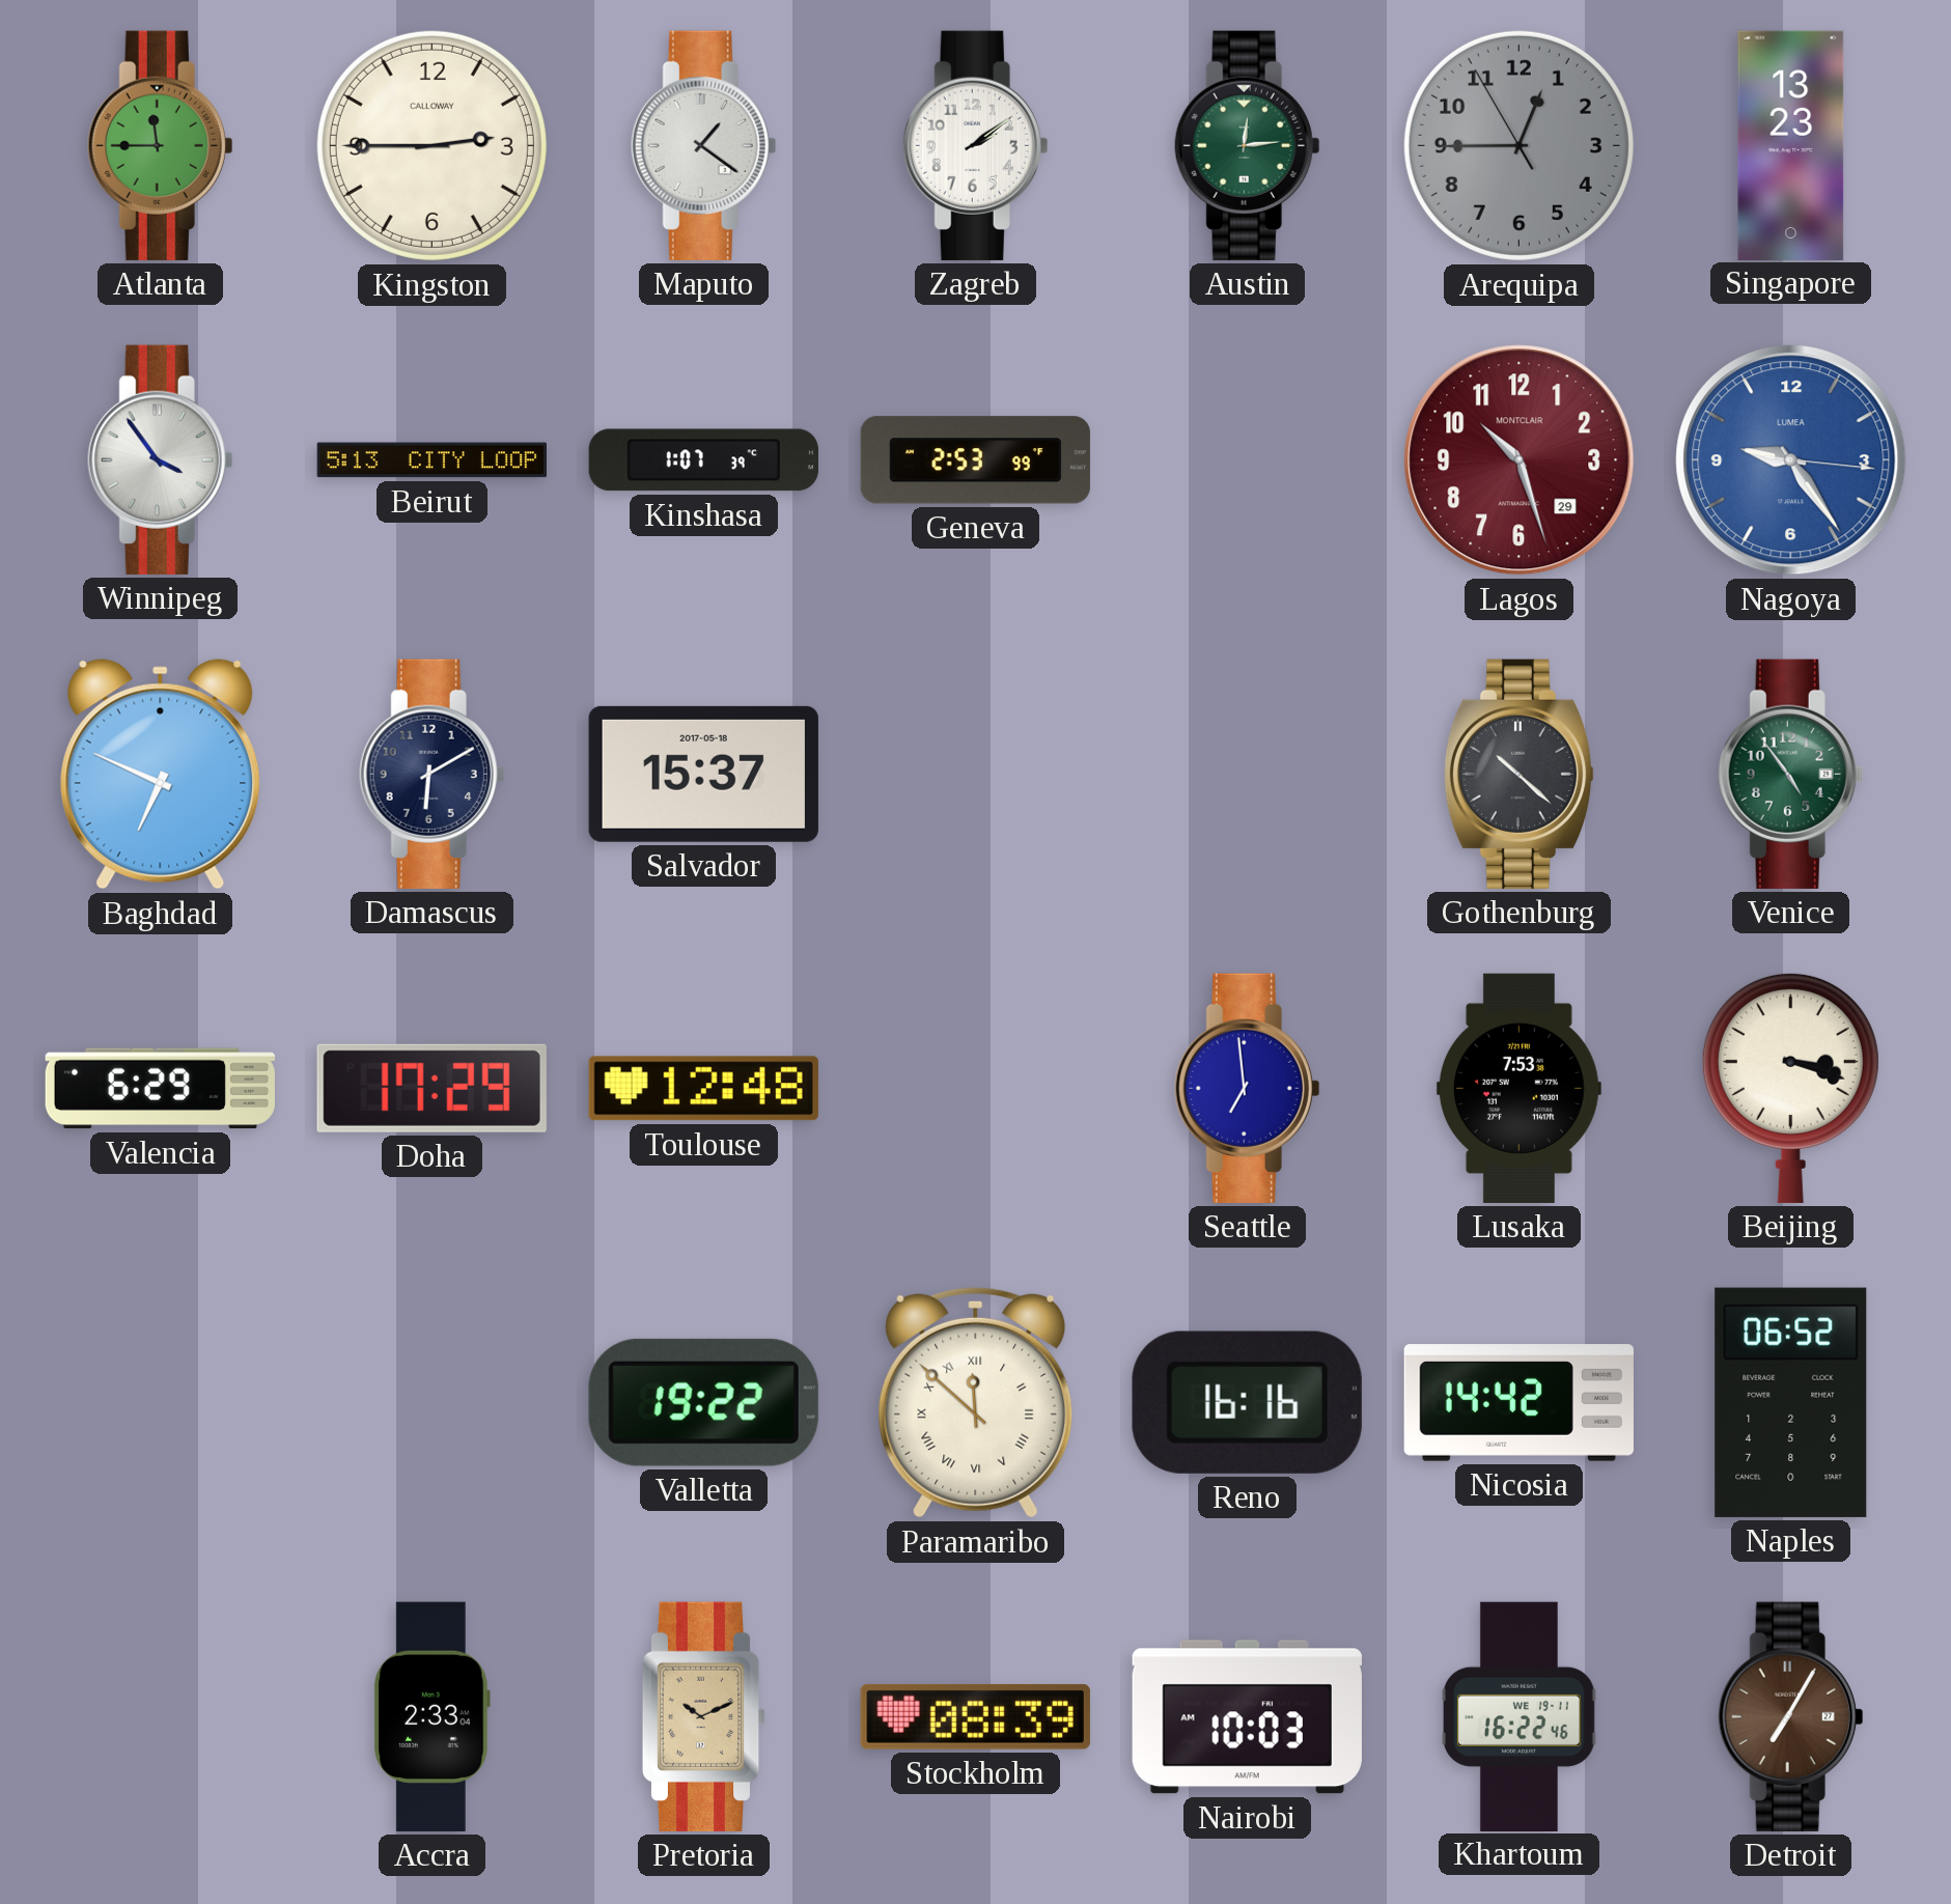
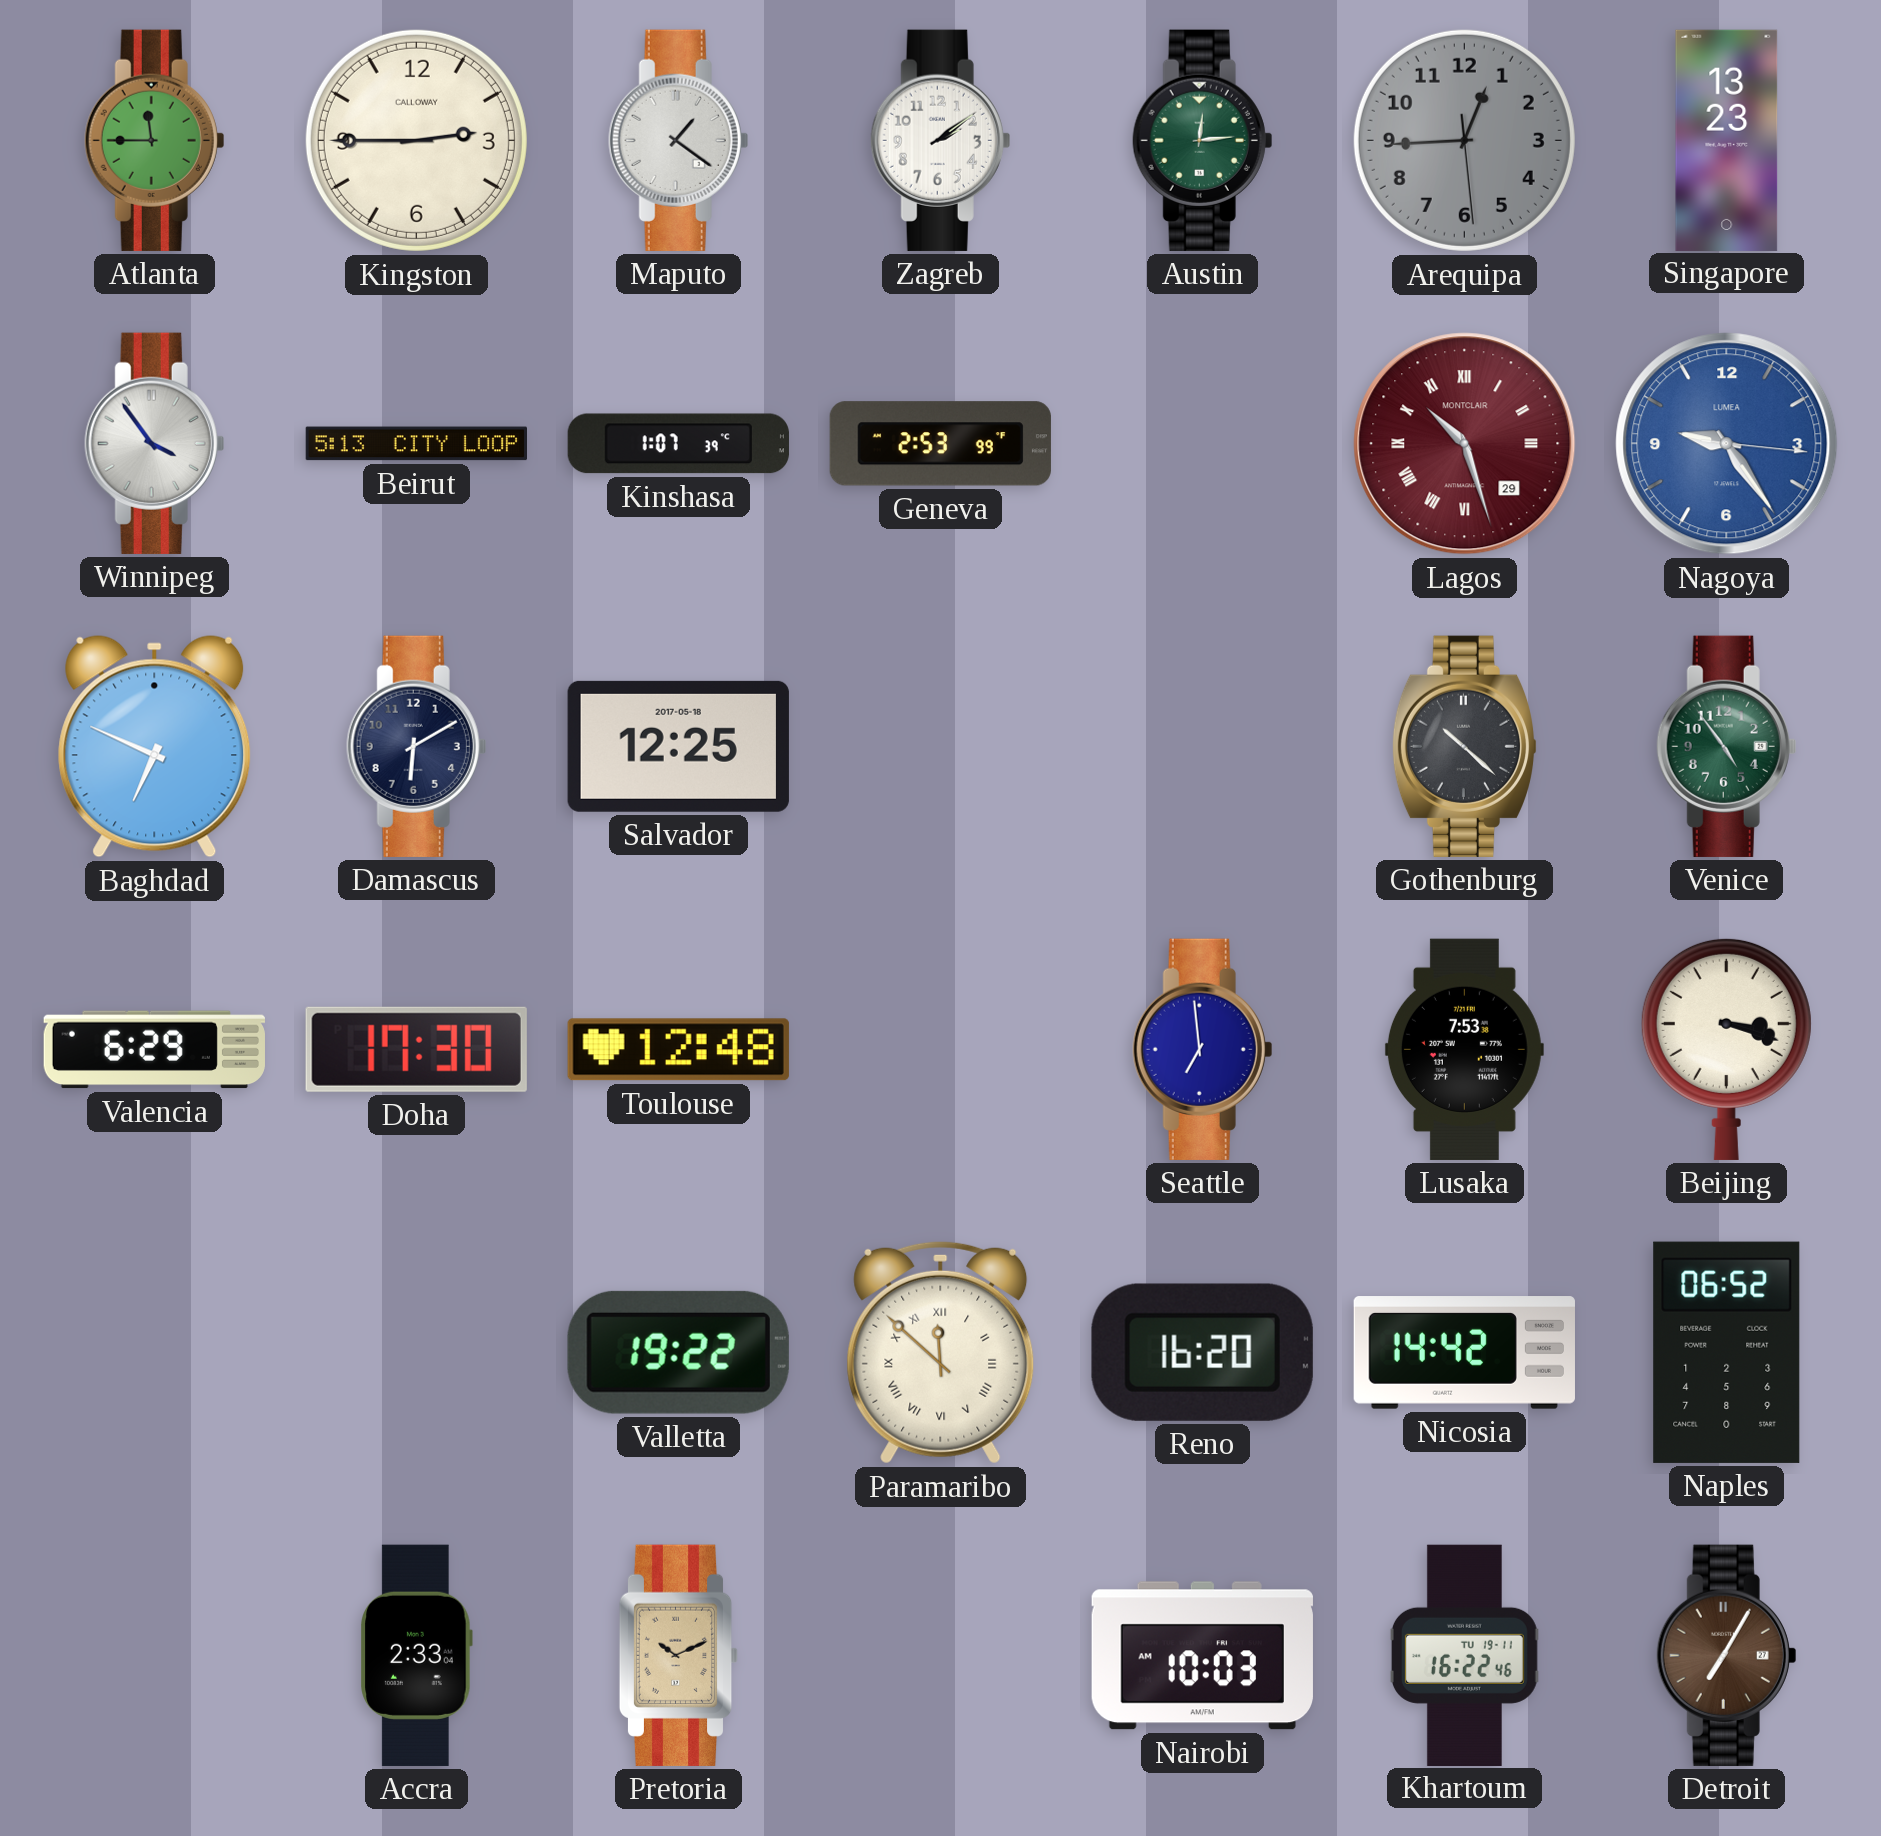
Arequipa: 12:44:55 -> 12:44:29 (1464, 140)
Lagos numerals: Arabic -> Roman (1465, 444)
Salvador: 15:37 -> 12:25 (678, 746)
Doha: 17:29 -> 17:30 (416, 1049)
Reno: 16:16 -> 16:20 (1202, 1352)
Stockholm: 08:39 -> none (975, 1716)
Khartoum date: WE 19-11 -> TU 19-11 (1464, 1655)
